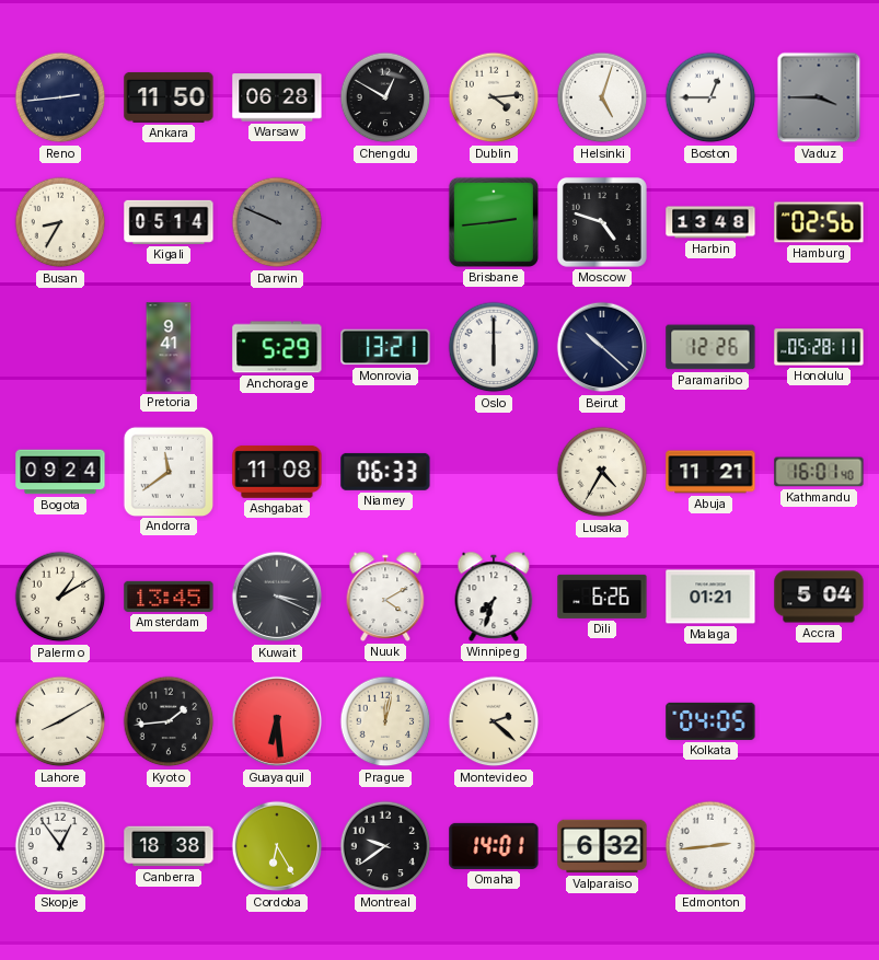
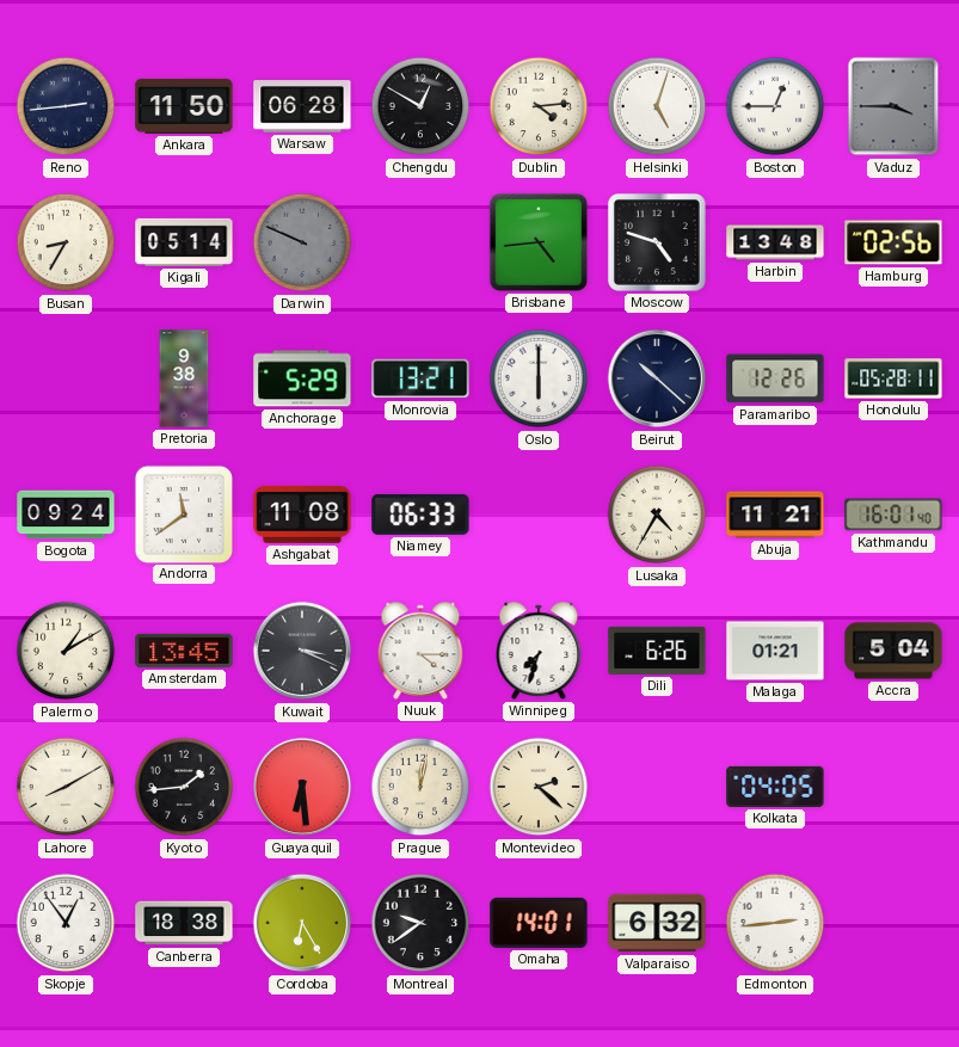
Brisbane: 2:44 -> 4:44 (539, 242)
Pretoria: 9:41 -> 9:38 (184, 378)
Nuuk: 4:10 -> 4:15 (420, 651)
